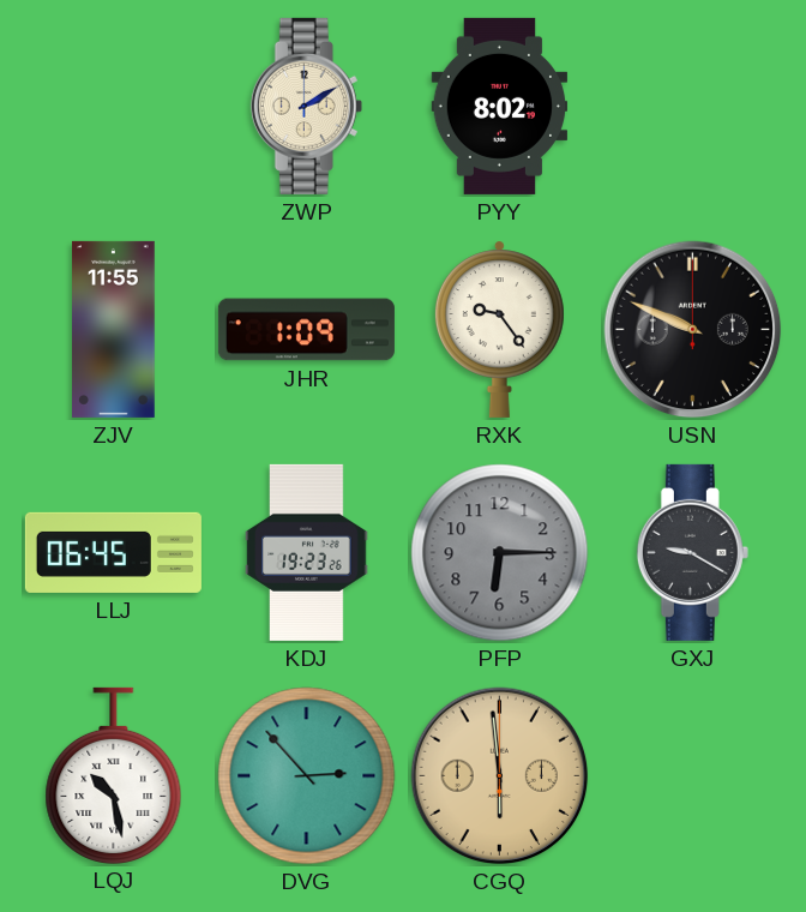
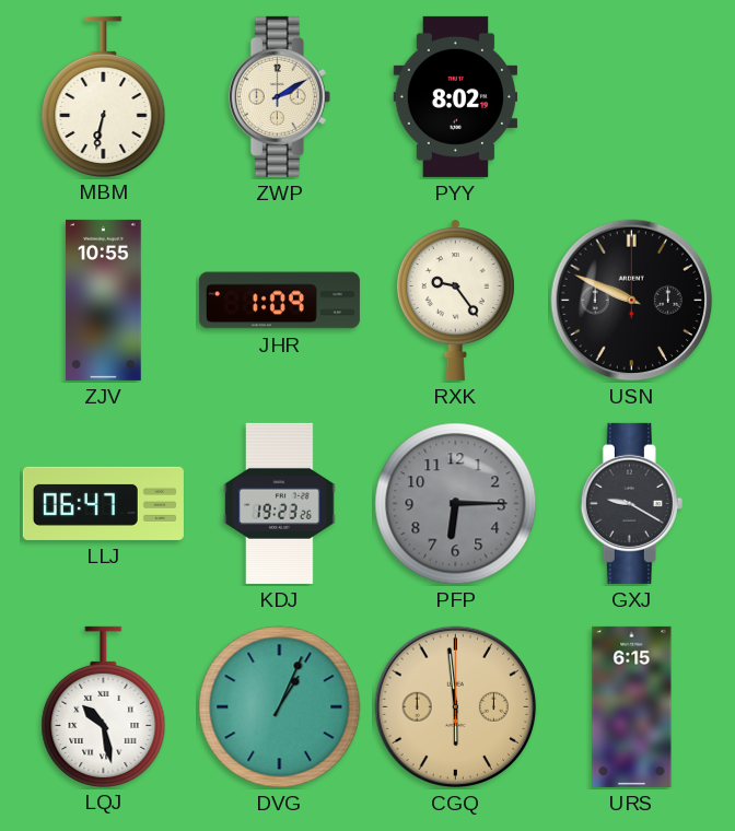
MBM: none -> 6:32 (104, 96)
ZJV: 11:55 -> 10:55 (104, 300)
LLJ: 06:45 -> 06:47 (103, 503)
DVG: 2:53 -> 1:04 (280, 707)
URS: none -> 6:15 (632, 706)
